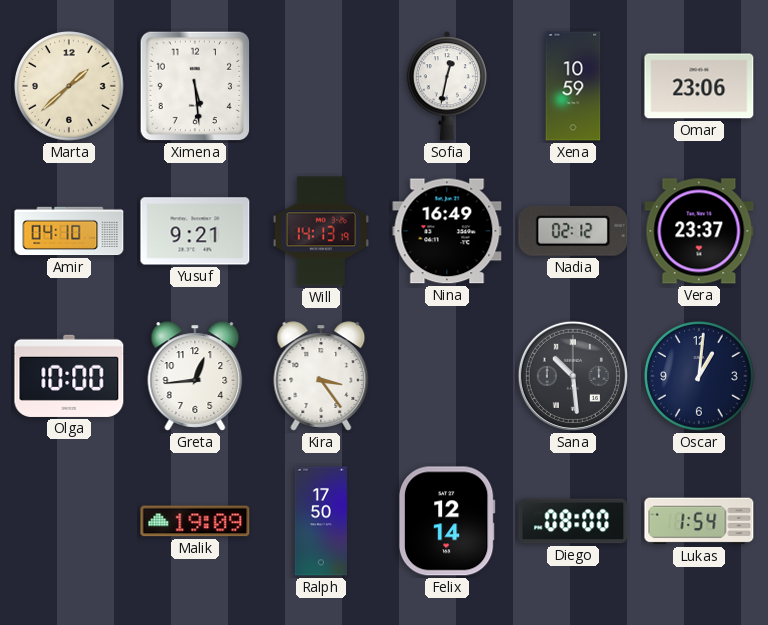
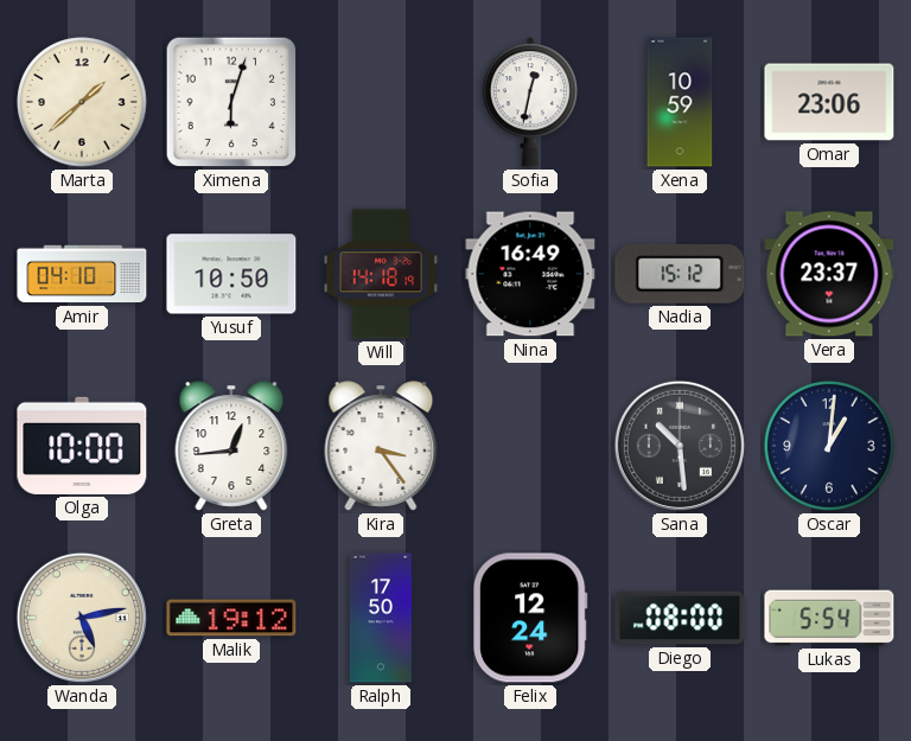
Ximena: 5:29 -> 6:03 (231, 102)
Yusuf: 9:21 -> 10:50 (231, 274)
Will: 14:13 -> 14:18 (381, 274)
Nadia: 02:12 -> 15:12 (680, 274)
Wanda: none -> 5:13 (82, 618)
Malik: 19:09 -> 19:12 (231, 618)
Felix: 12:14 -> 12:24 (530, 618)
Lukas: 1:54 -> 5:54 (829, 618)
